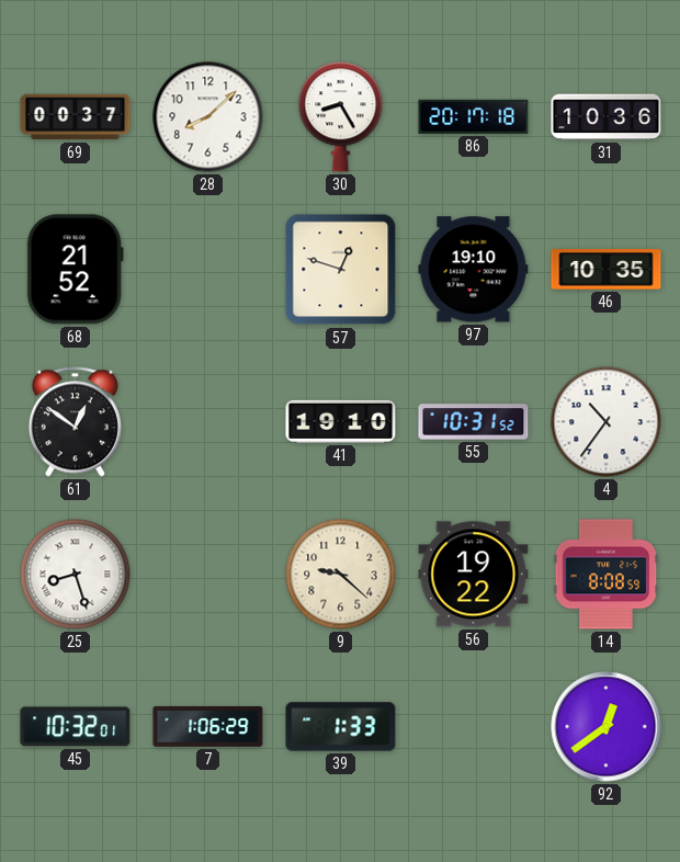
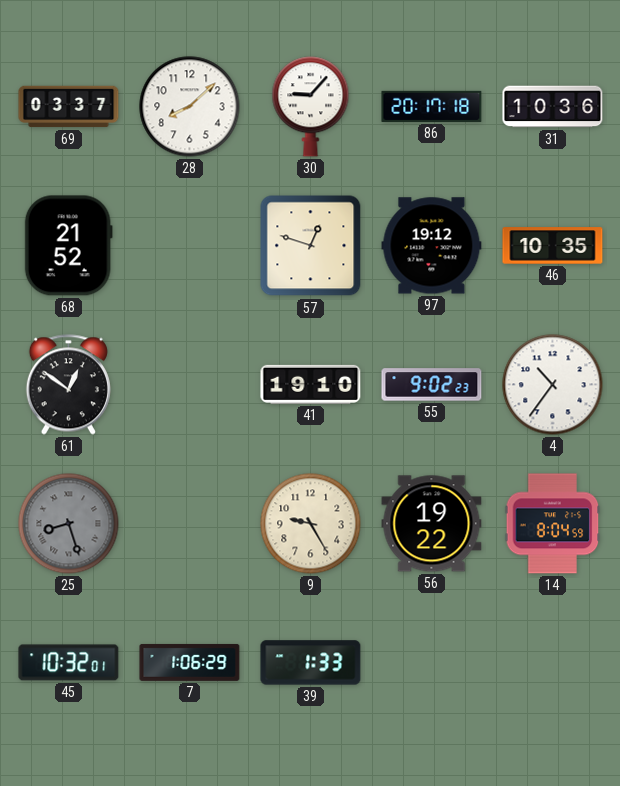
69: 00:37 -> 03:37 (69, 107)
30: 8:25 -> 9:07 (311, 107)
97: 19:10 -> 19:12 (432, 246)
55: 10:31 -> 9:02 (432, 385)
25 dial: white -> grey (69, 524)
9: 9:22 -> 9:25 (311, 524)
14: 8:08 -> 8:04 (553, 524)
92: 12:39 -> none (607, 727)
